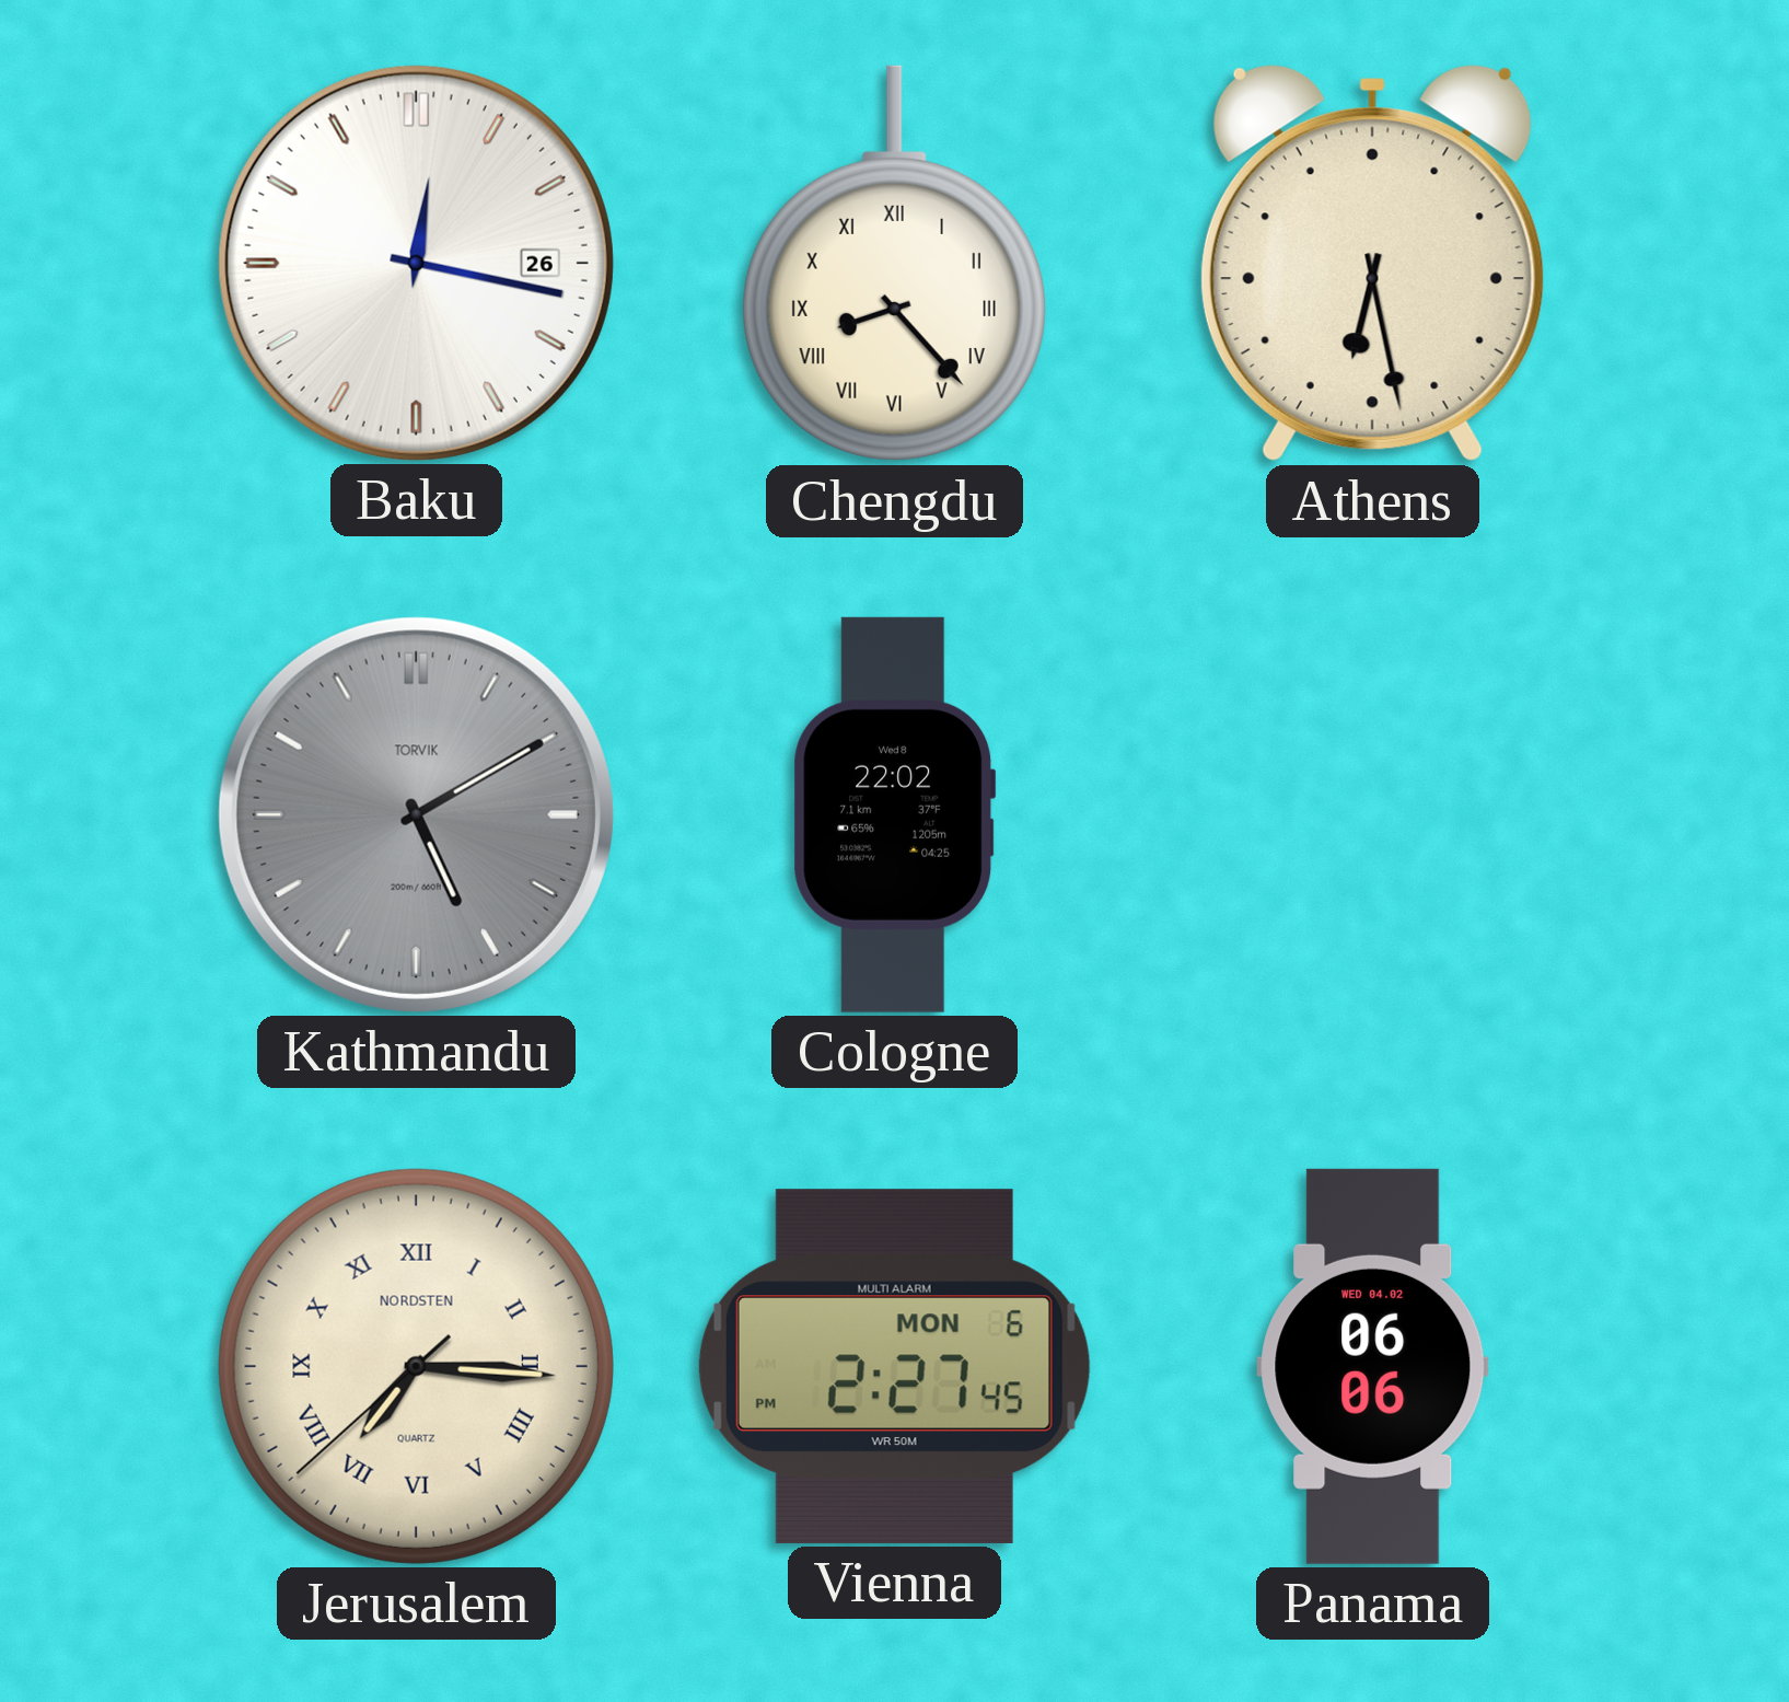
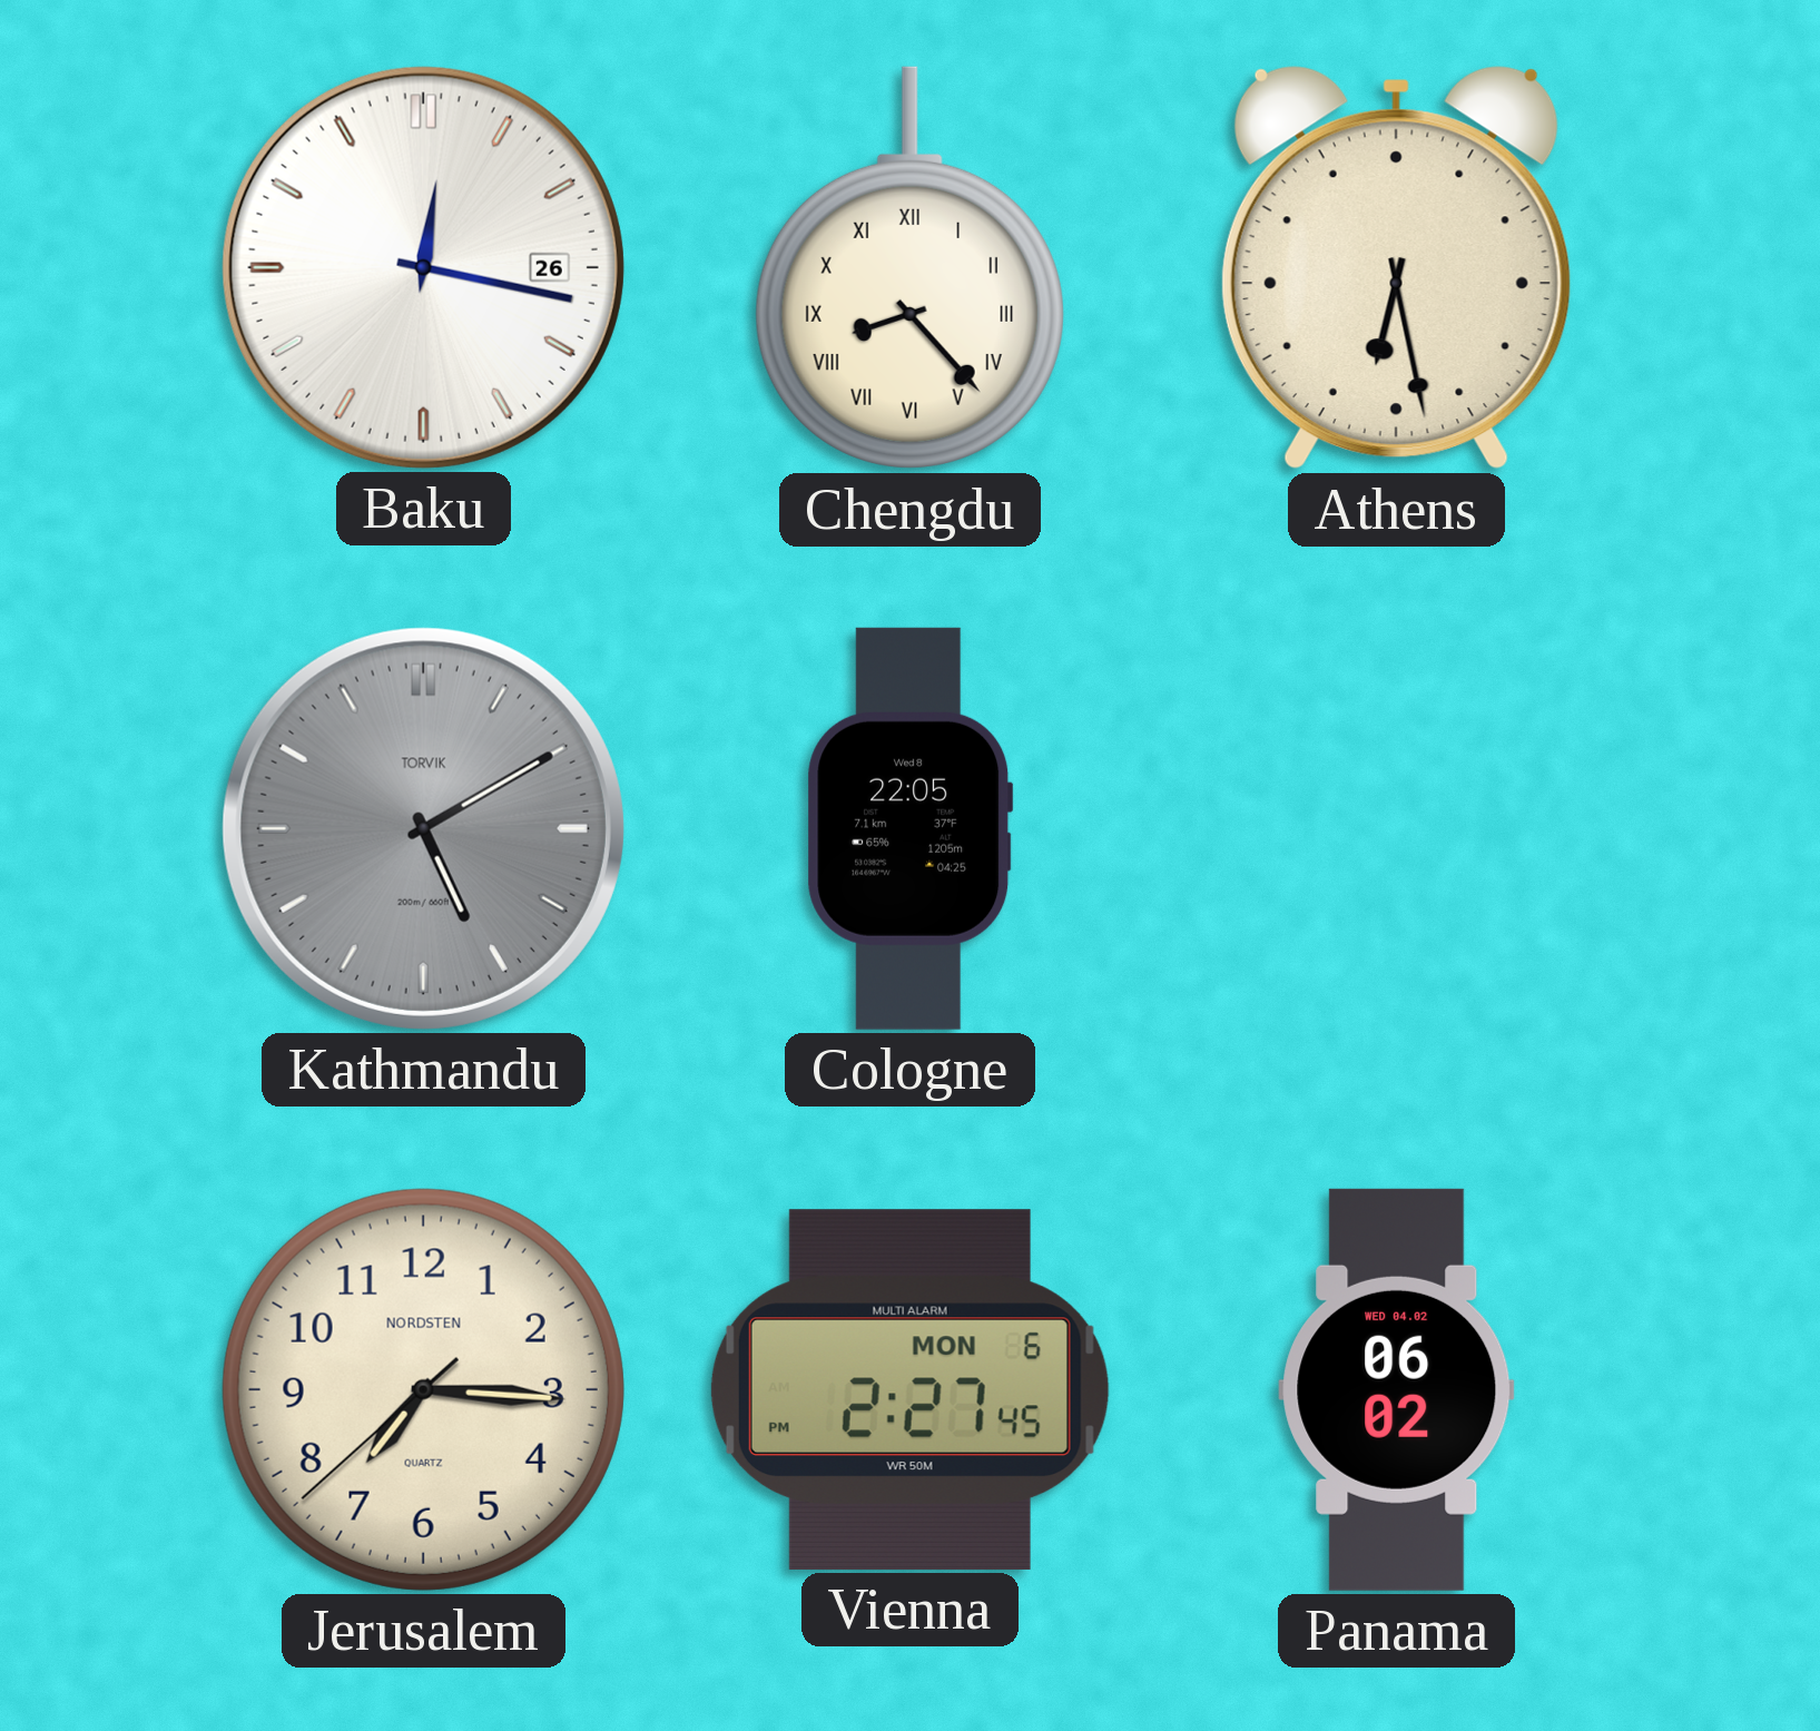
Cologne: 22:02 -> 22:05 (911, 828)
Jerusalem numerals: Roman -> Arabic (423, 1389)
Panama: 06:06 -> 06:02 (1397, 1389)
